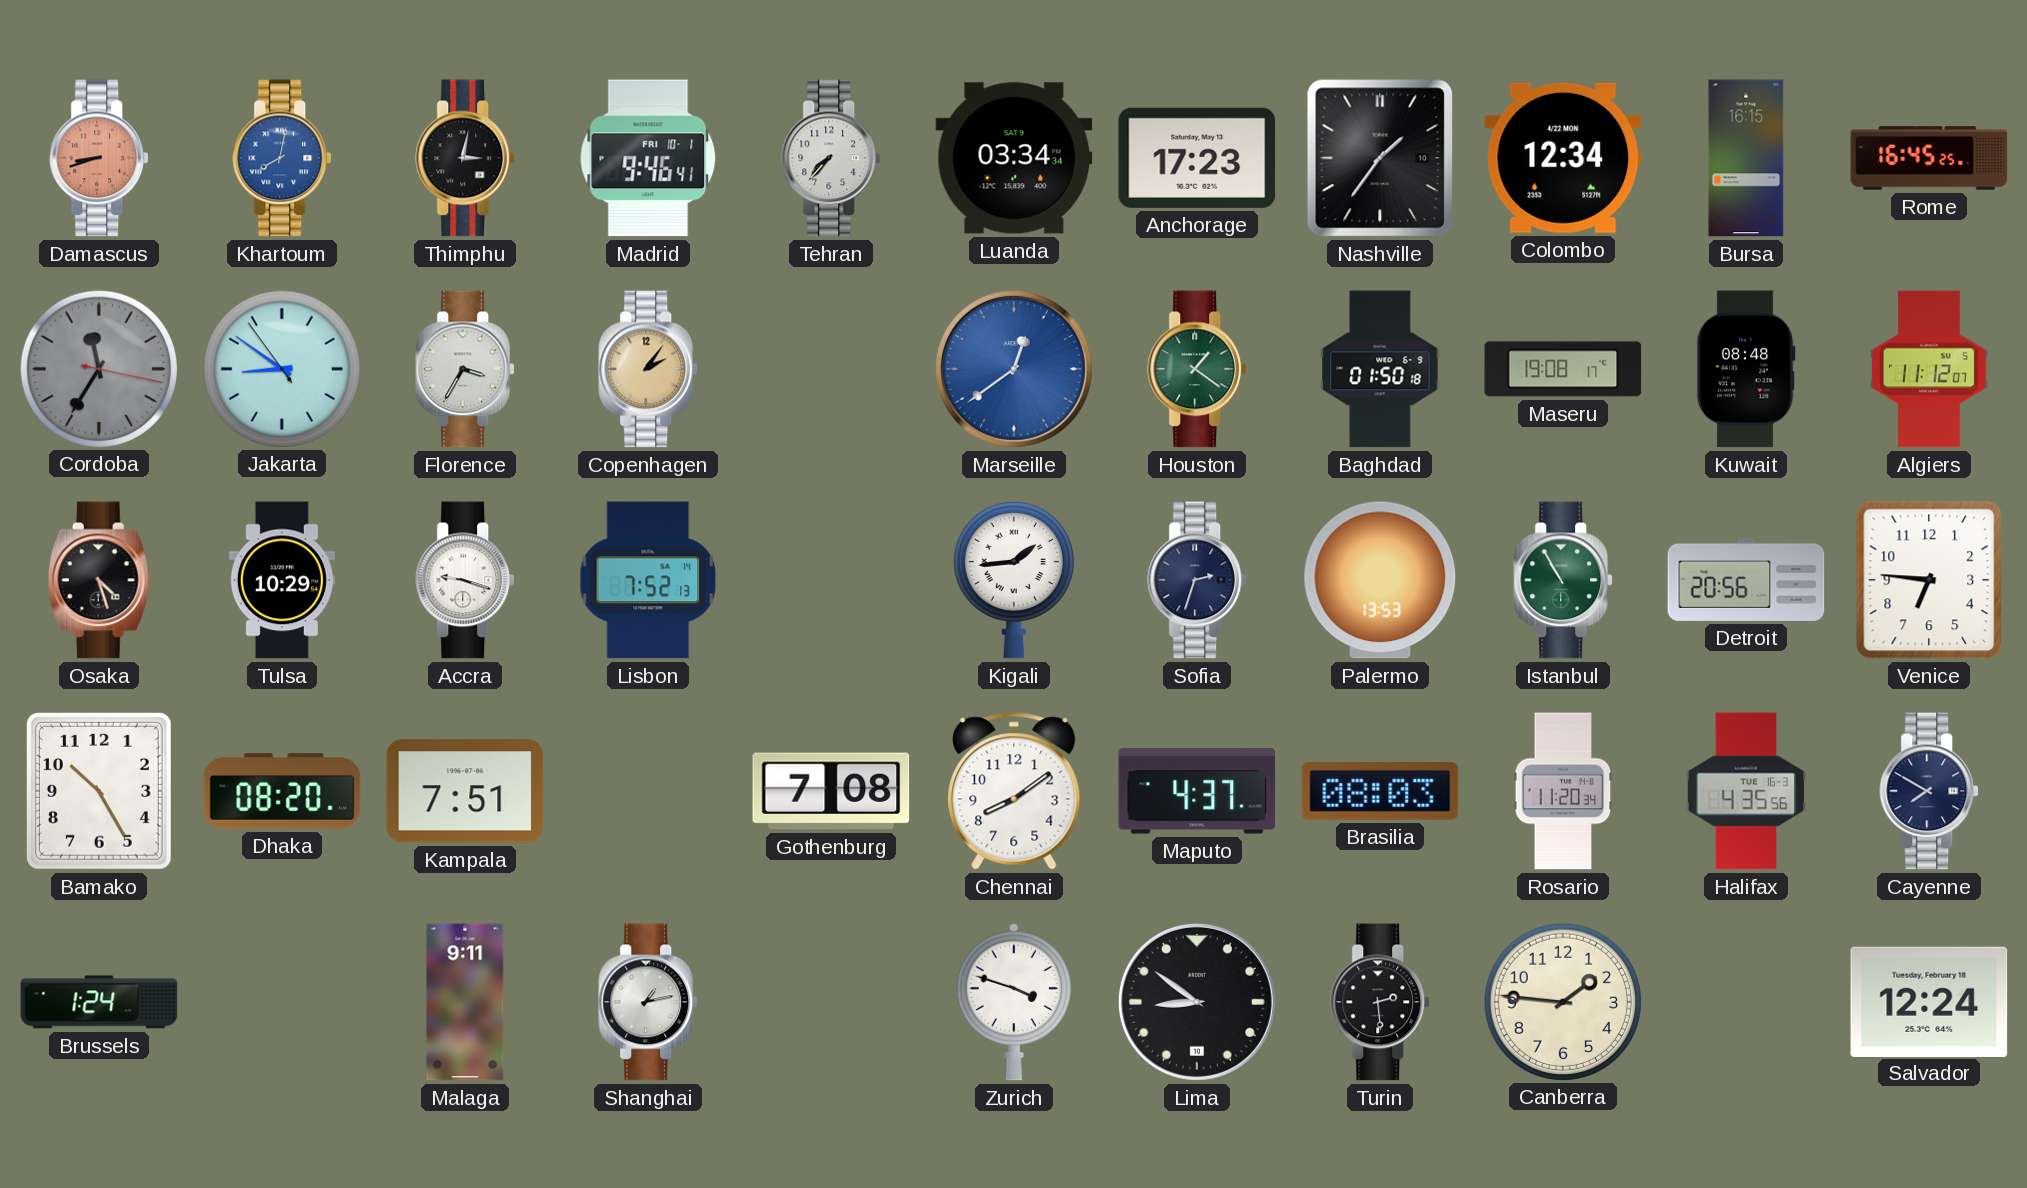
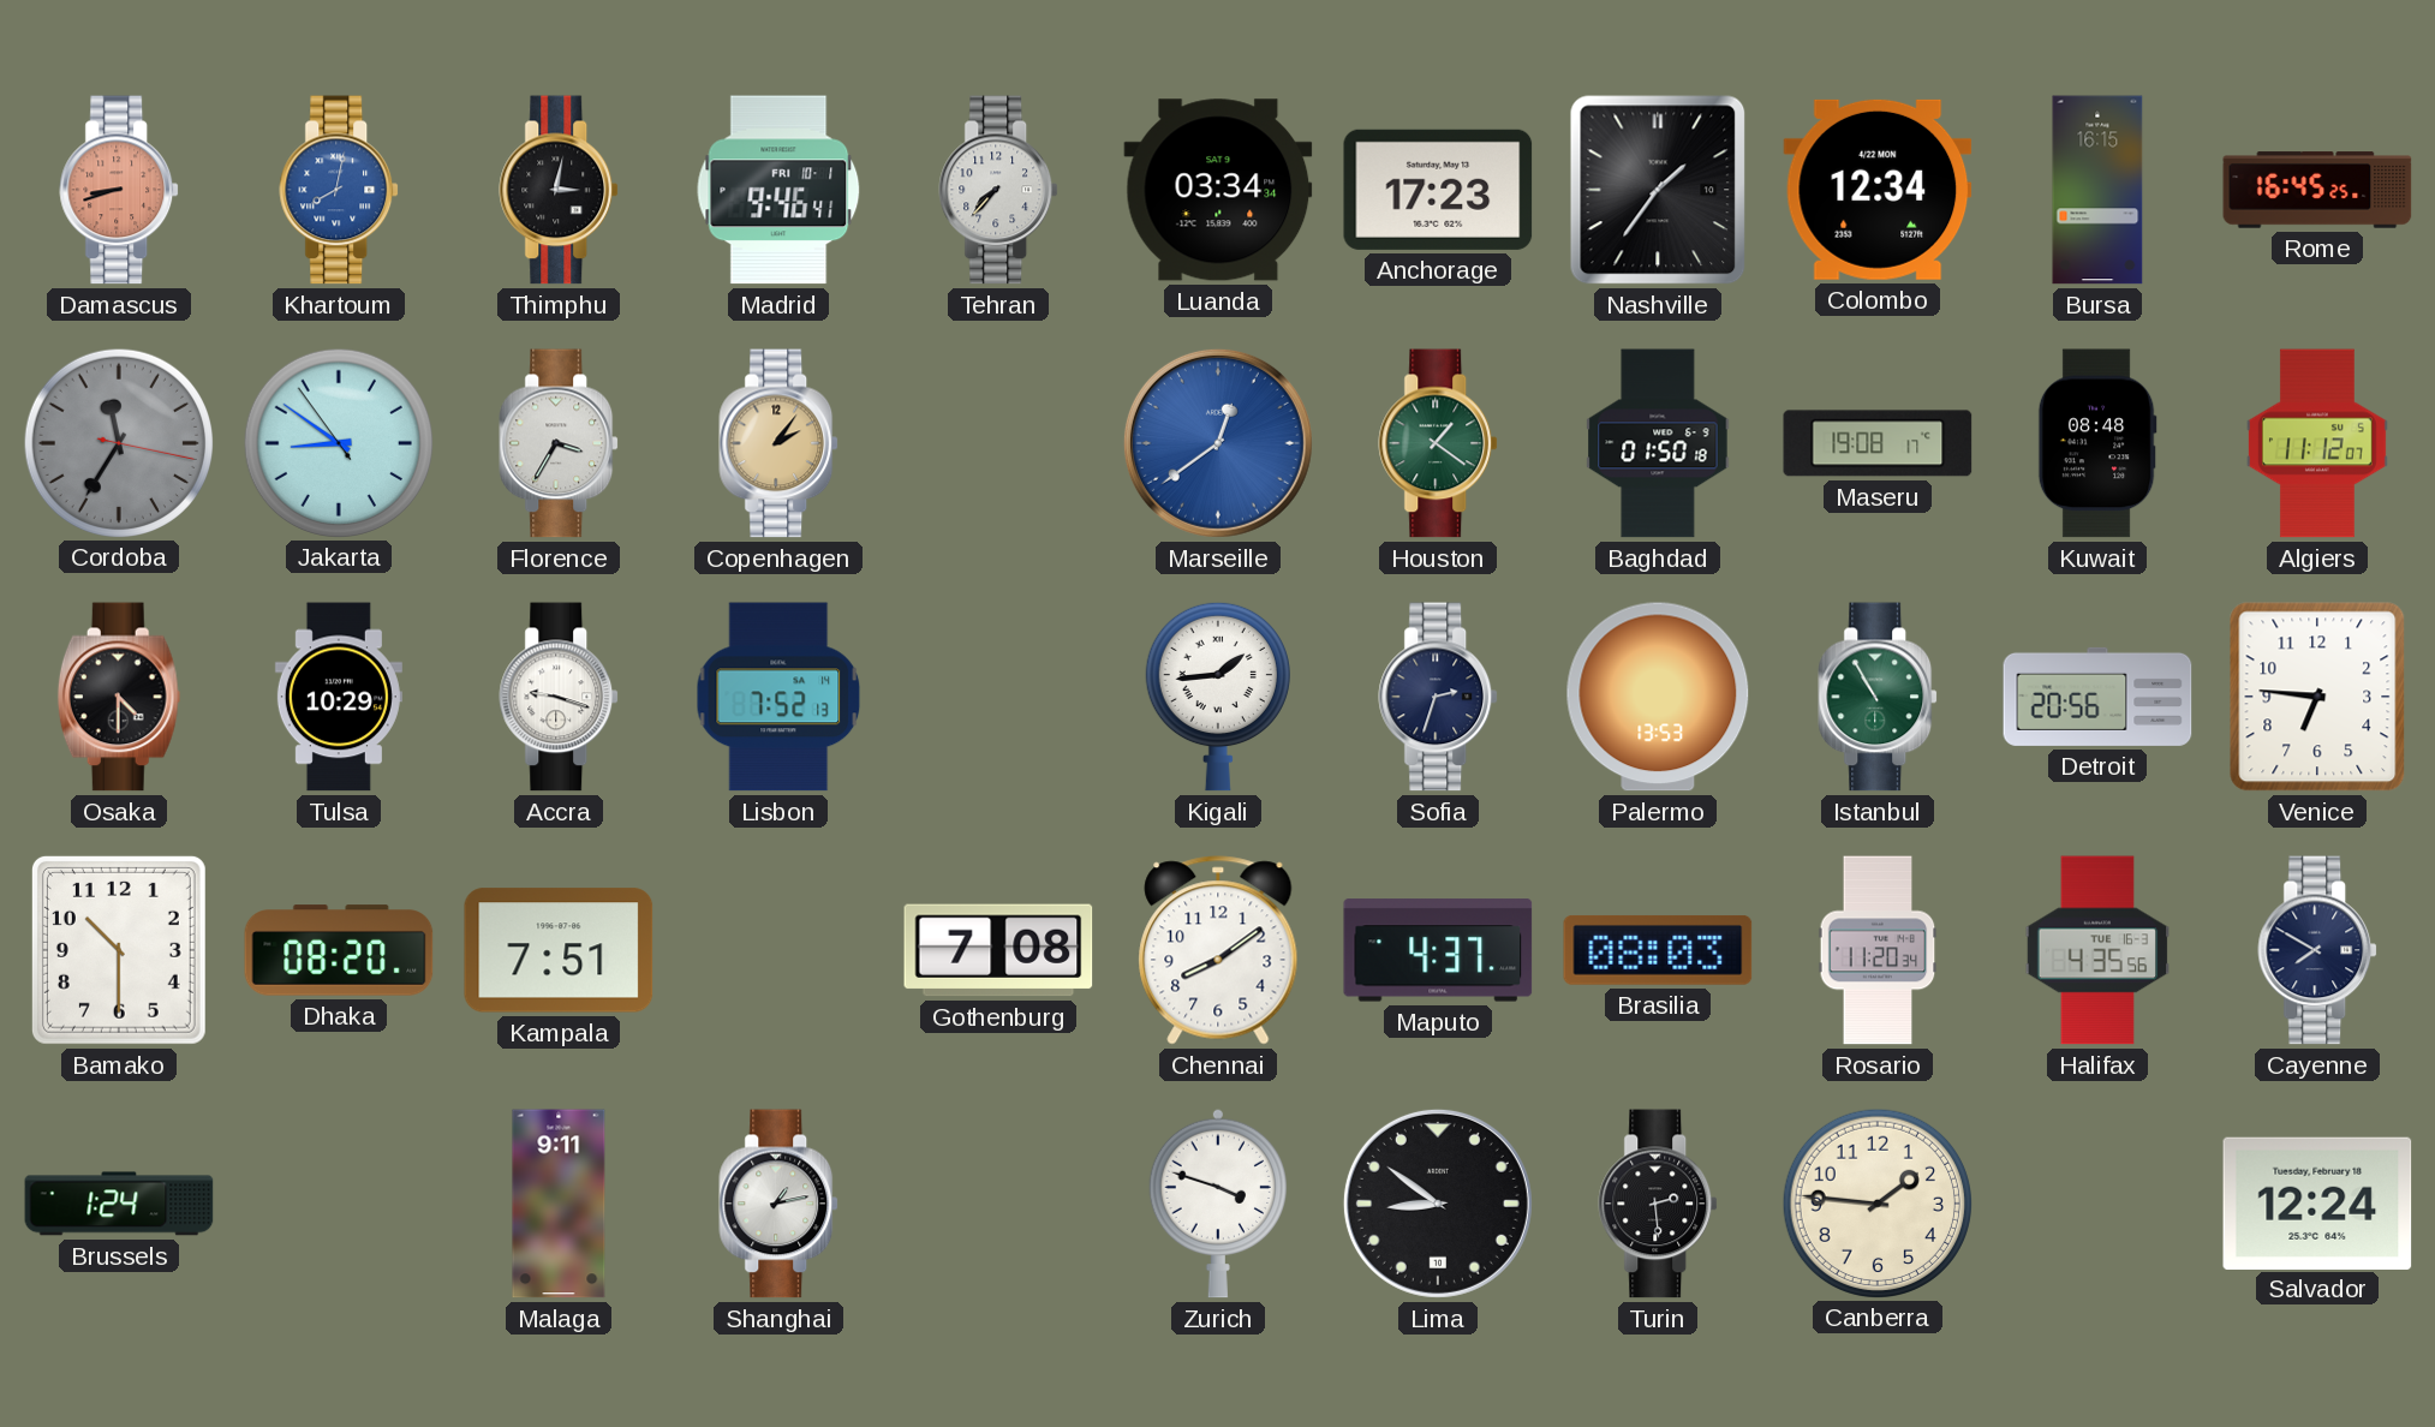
Osaka: 4:27 -> 4:30 (119, 697)
Bamako: 10:25 -> 10:30 (119, 950)
